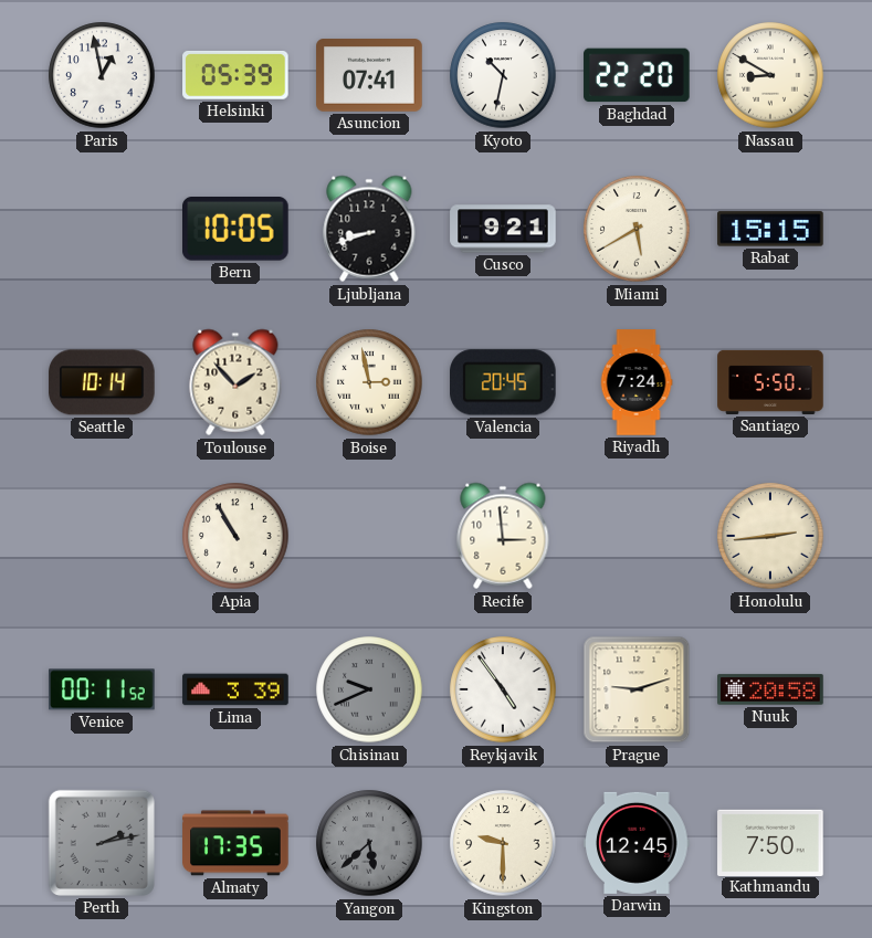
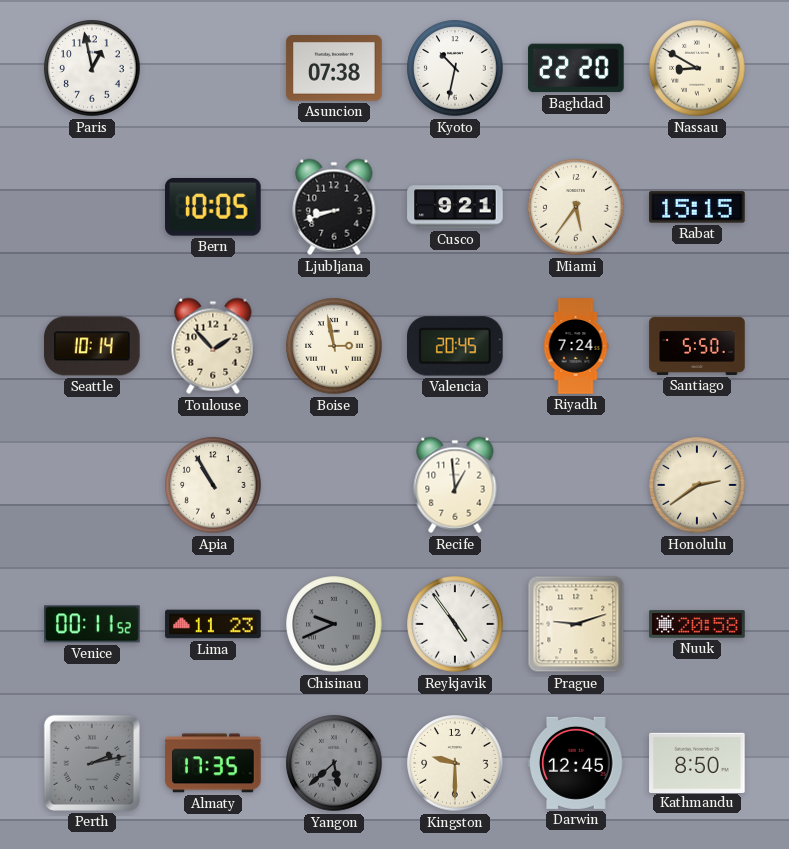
Helsinki: 05:39 -> none (235, 75)
Asuncion: 07:41 -> 07:38 (334, 68)
Miami: 5:40 -> 5:36 (576, 207)
Recife: 2:59 -> 12:59 (455, 485)
Honolulu: 2:44 -> 2:39 (697, 485)
Lima: 3:39 -> 11:23 (213, 624)
Kathmandu: 7:50 -> 8:50 (697, 762)
